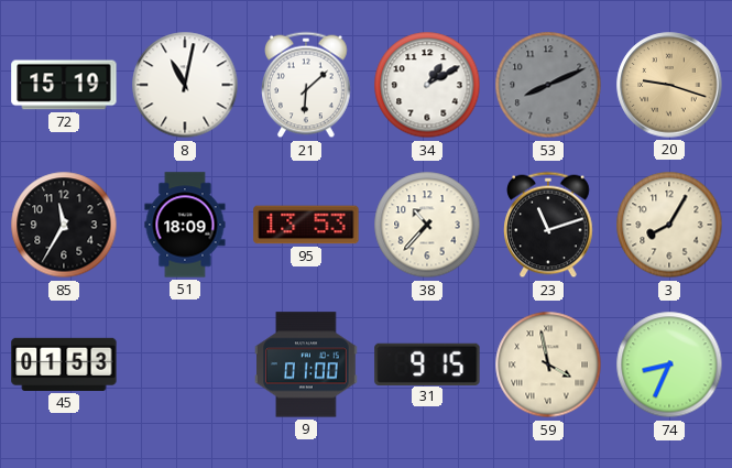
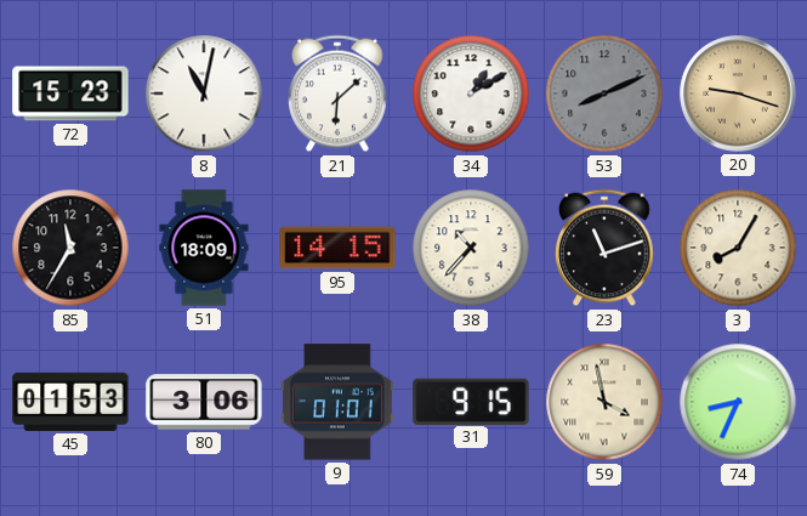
72: 15:19 -> 15:23 (70, 93)
95: 13:53 -> 14:15 (337, 248)
80: none -> 3:06 (204, 402)
9: 01:00 -> 01:01 (337, 402)
